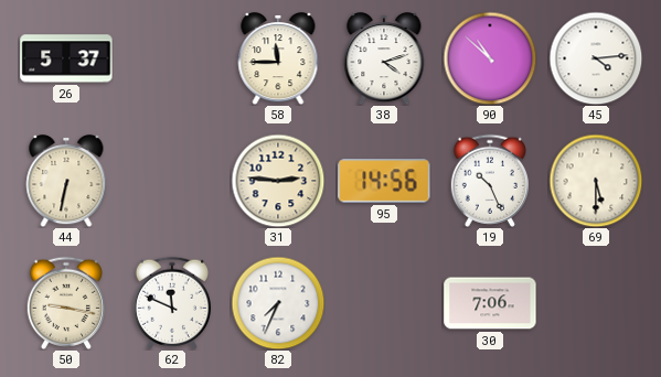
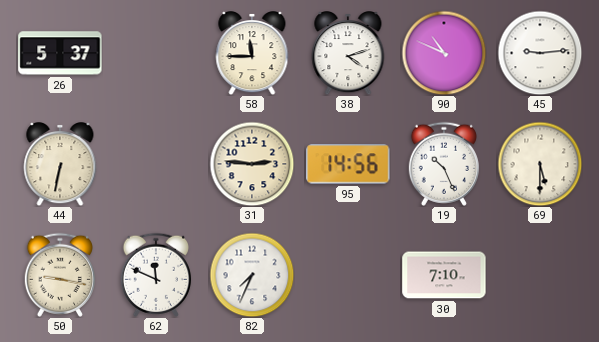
90: 10:52 -> 10:49 (444, 53)
45: 4:14 -> 9:14 (540, 53)
30: 7:06 -> 7:10 (444, 275)
